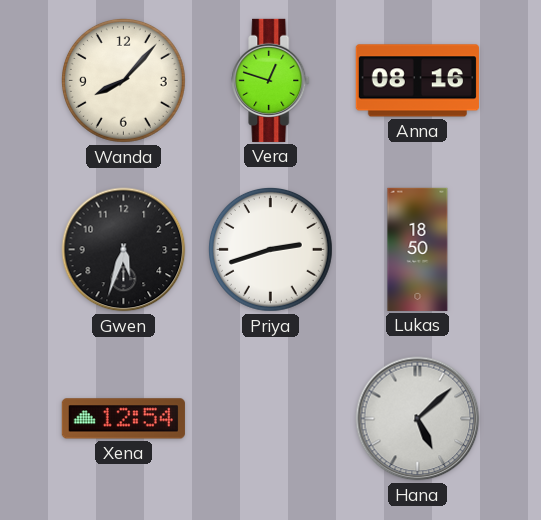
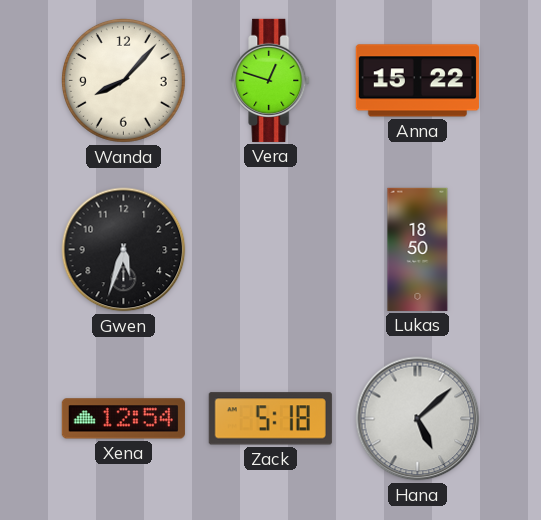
Anna: 08:16 -> 15:22 (417, 81)
Priya: 2:42 -> none (270, 249)
Zack: none -> 5:18 (270, 419)
